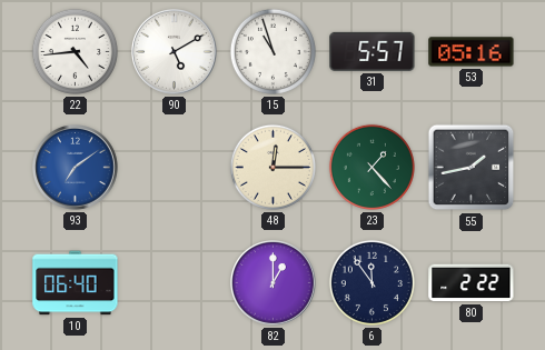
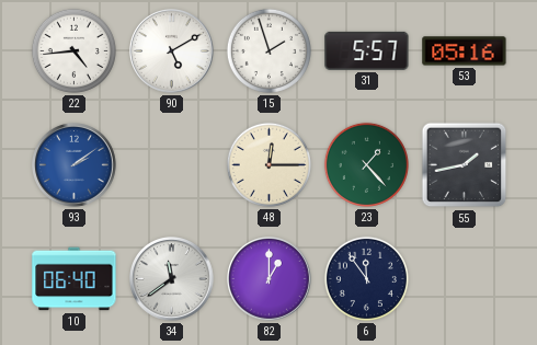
15: 10:57 -> 1:57 (268, 50)
93: 7:09 -> 2:09 (75, 165)
34: none -> 11:39 (172, 279)
80: 2:22 -> none (472, 283)
